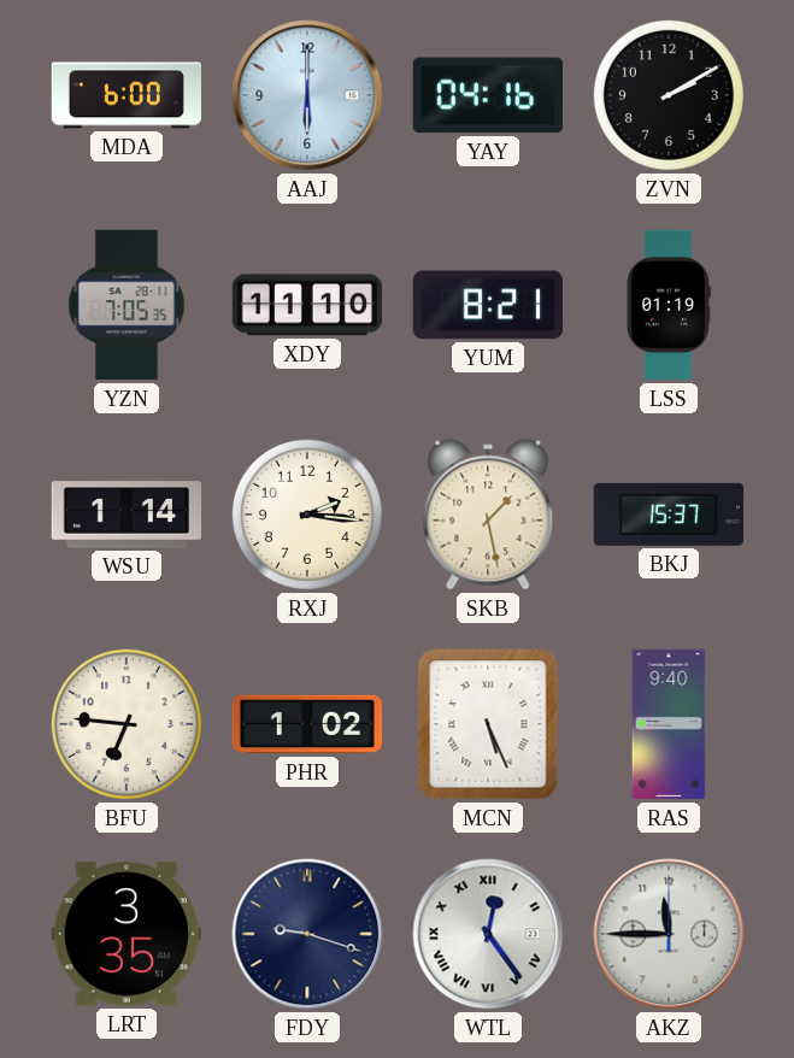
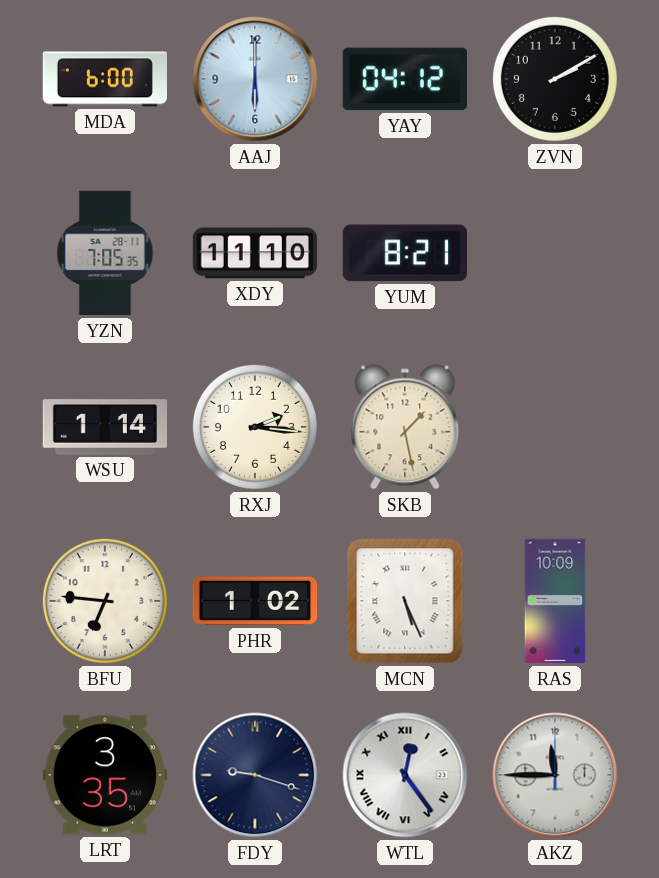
YAY: 04:16 -> 04:12 (404, 79)
LSS: 01:19 -> none (669, 305)
BKJ: 15:37 -> none (667, 515)
RAS: 9:40 -> 10:09 (555, 601)
